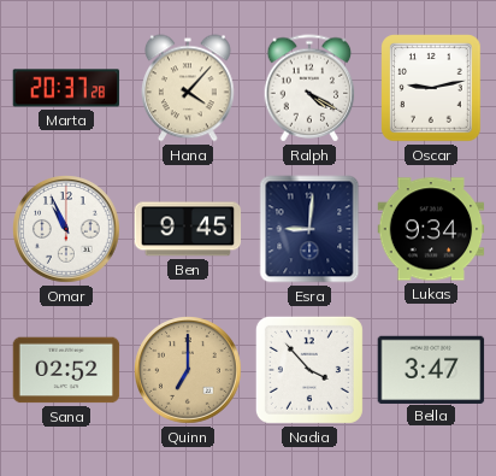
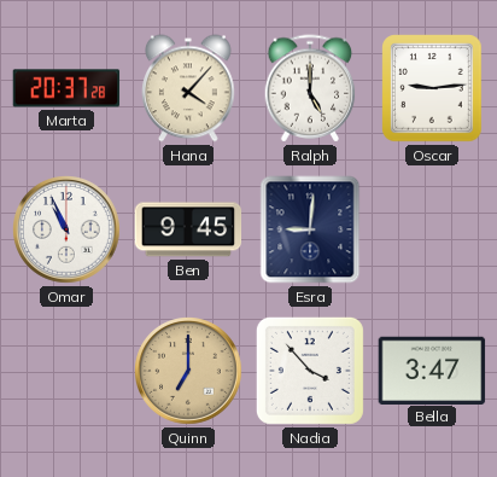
Ralph: 4:20 -> 5:00 (310, 88)
Oscar: 9:13 -> 9:14 (432, 88)
Lukas: 9:34 -> none (431, 229)
Sana: 02:52 -> none (66, 370)
